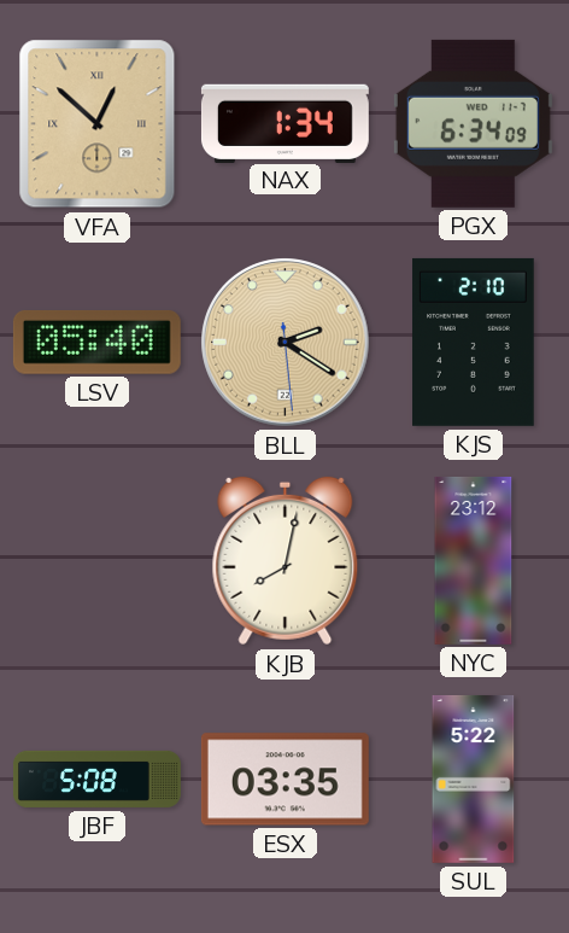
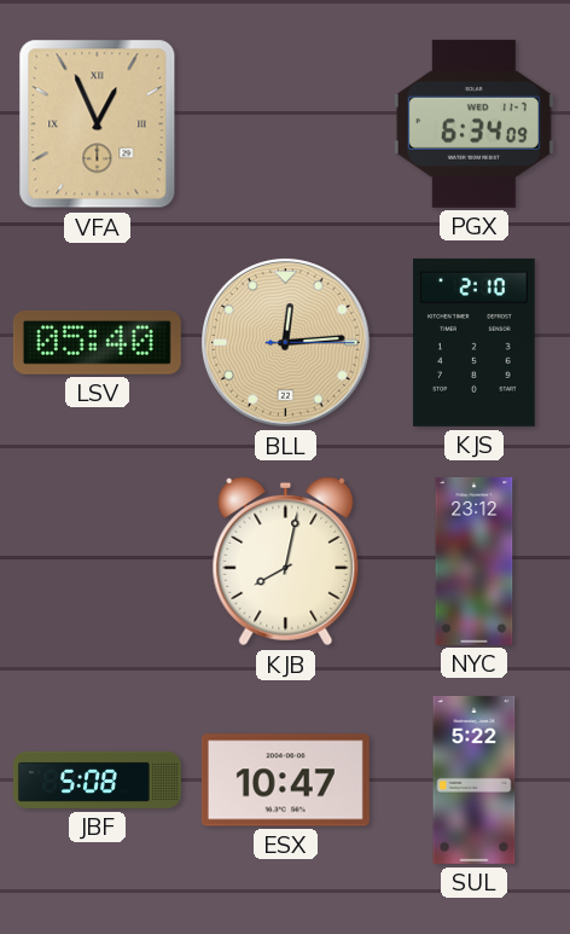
VFA: 12:52 -> 12:56 (98, 124)
NAX: 1:34 -> none (284, 123)
BLL: 2:20 -> 12:14 (286, 343)
ESX: 03:35 -> 10:47 (285, 781)
